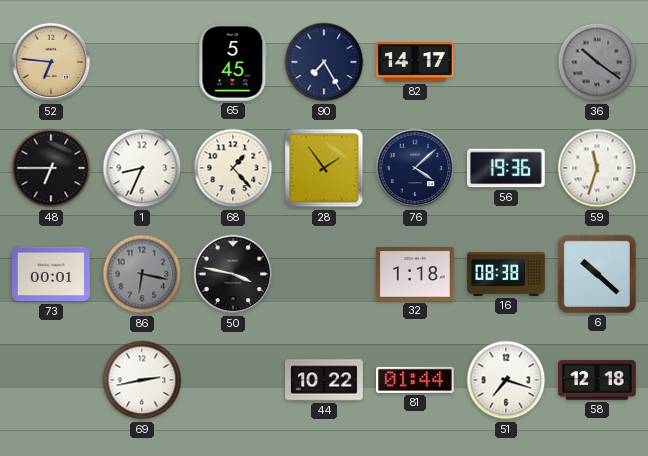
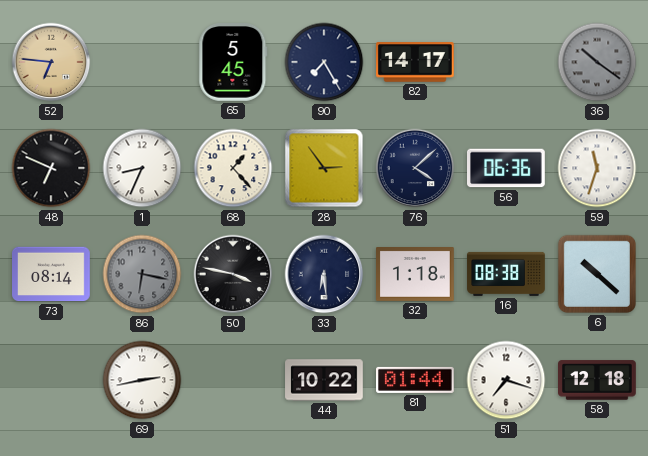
48: 6:45 -> 6:49 (51, 168)
28: 1:54 -> 2:54 (324, 168)
56: 19:36 -> 06:36 (507, 168)
73: 00:01 -> 08:14 (51, 274)
33: none -> 6:29 (324, 274)
